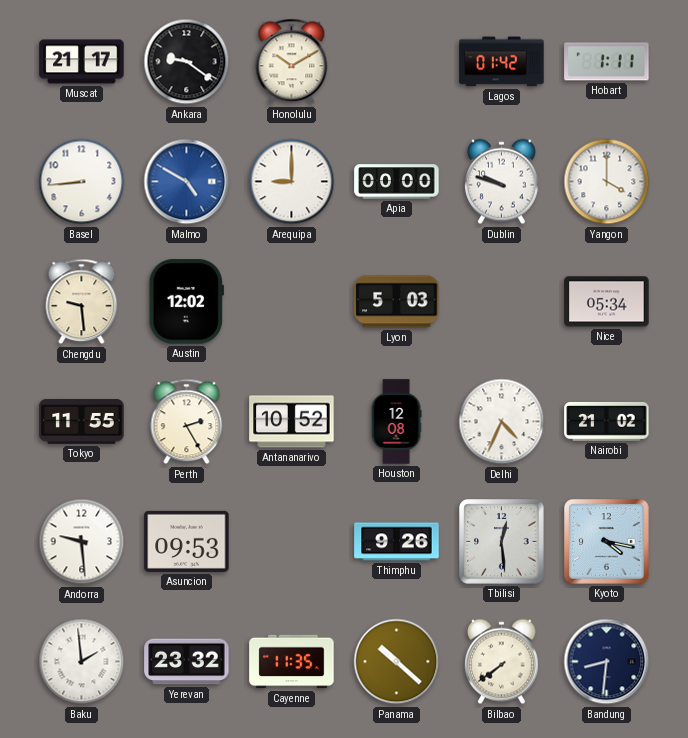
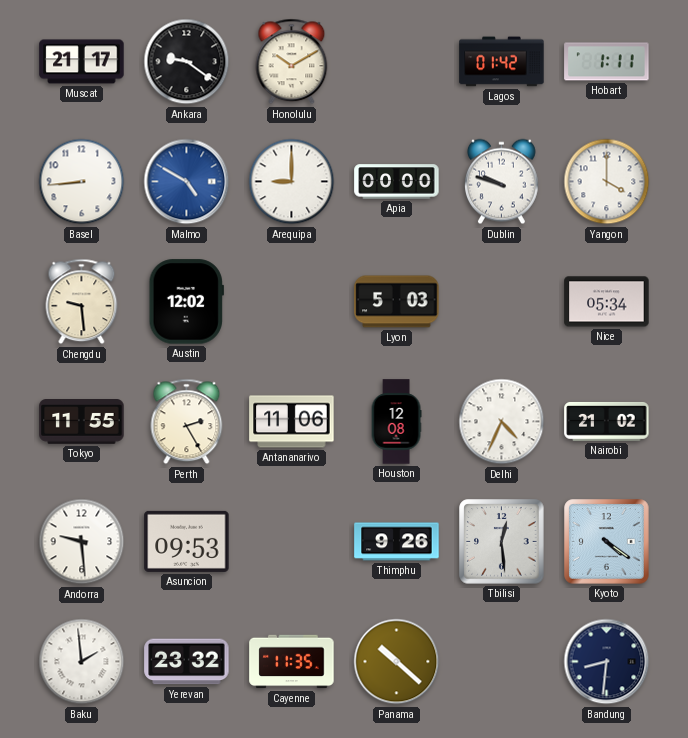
Antananarivo: 10:52 -> 11:06 (292, 422)
Kyoto: 4:17 -> 4:21 (607, 542)
Bilbao: 7:39 -> none (502, 662)
